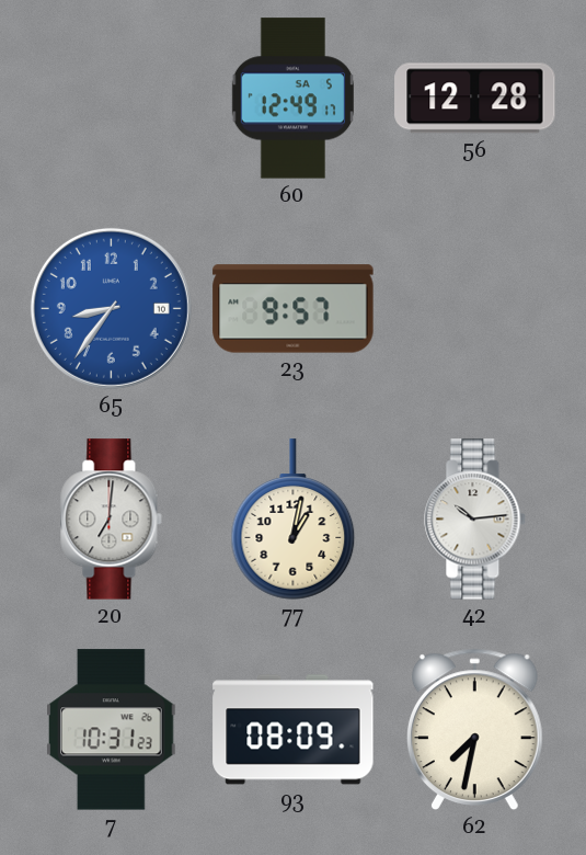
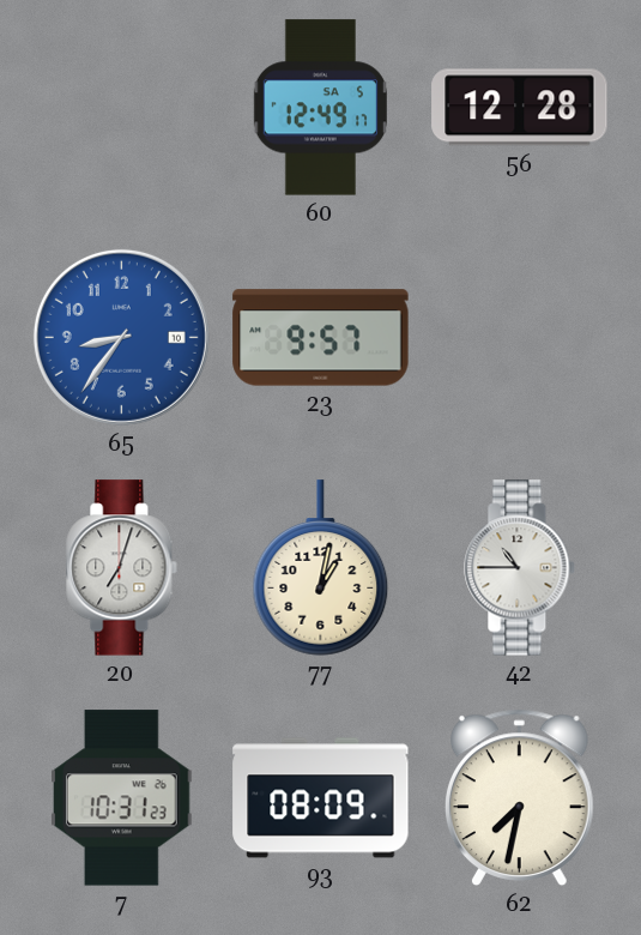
20: 7:01 -> 7:03 (122, 568)
42: 10:14 -> 10:45 (520, 568)
